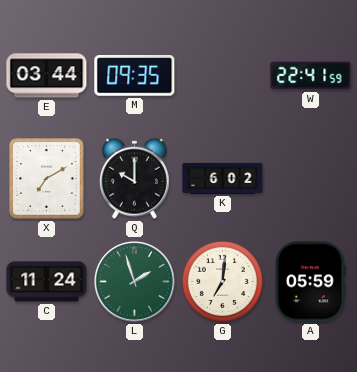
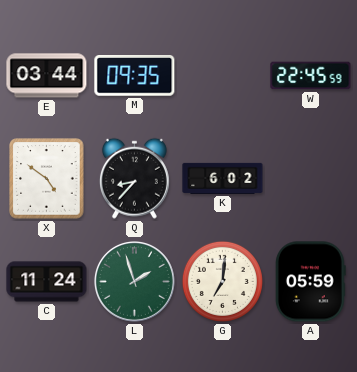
W: 22:41 -> 22:45 (311, 76)
X: 7:10 -> 4:51 (47, 179)
Q: 10:00 -> 8:37 (134, 178)
